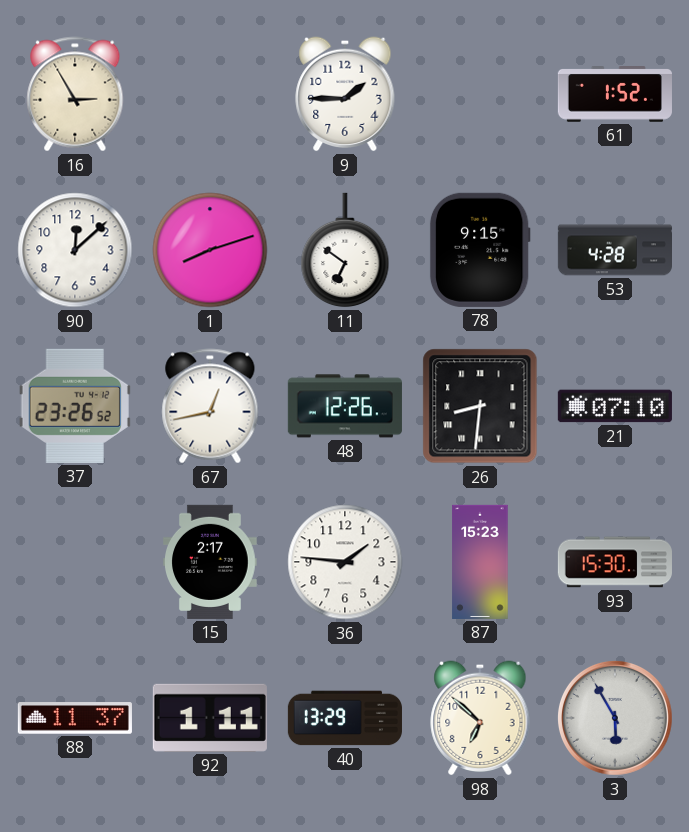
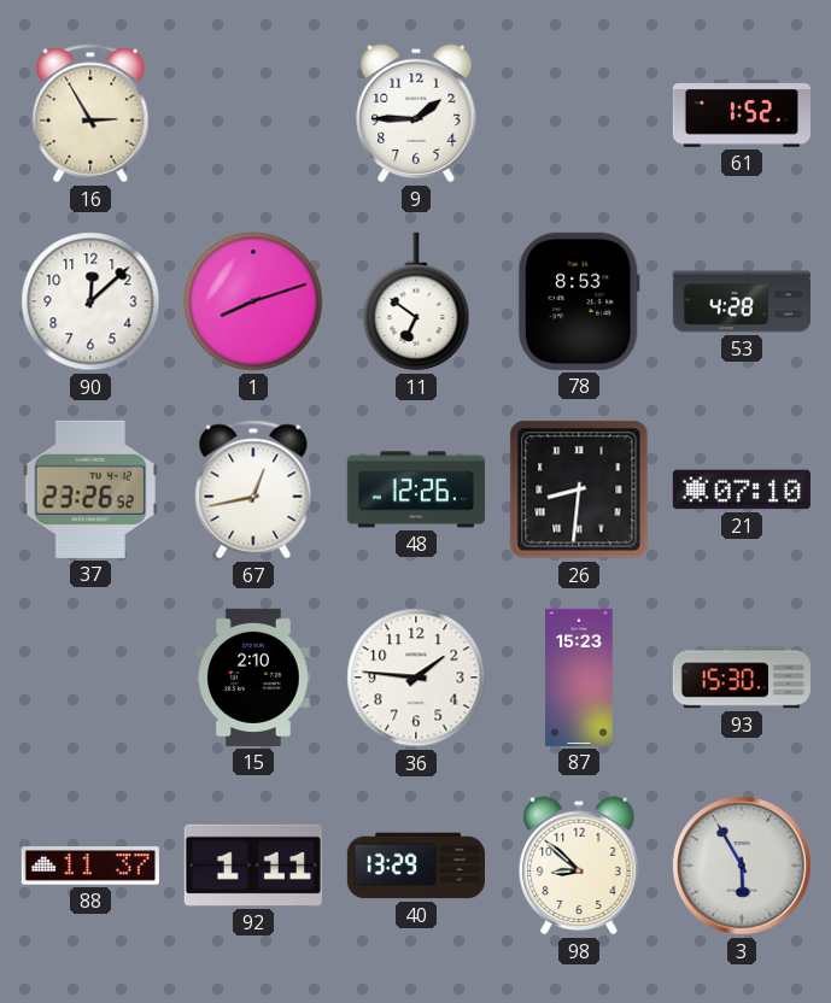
78: 9:15 -> 8:53 (579, 301)
15: 2:17 -> 2:10 (253, 678)
98: 6:52 -> 8:52 (579, 866)
